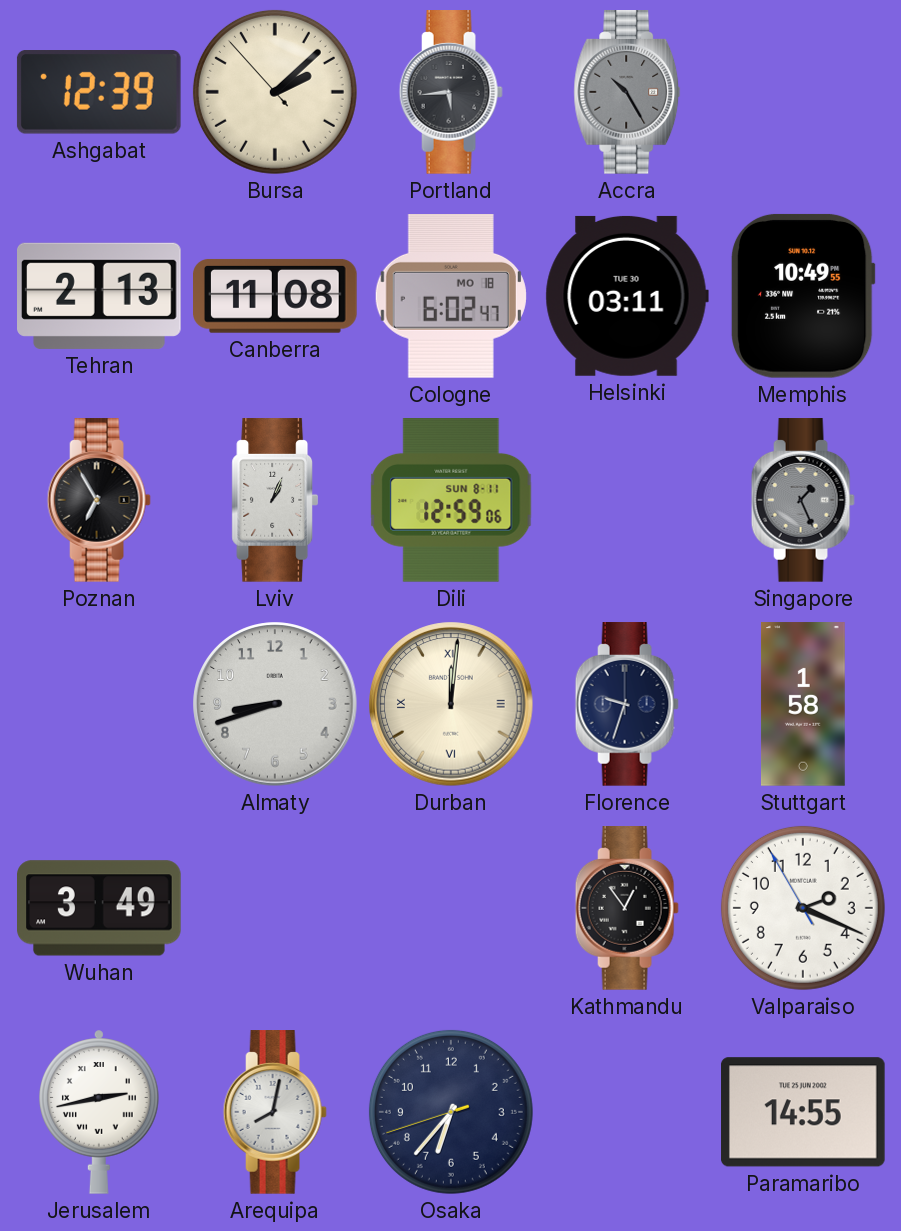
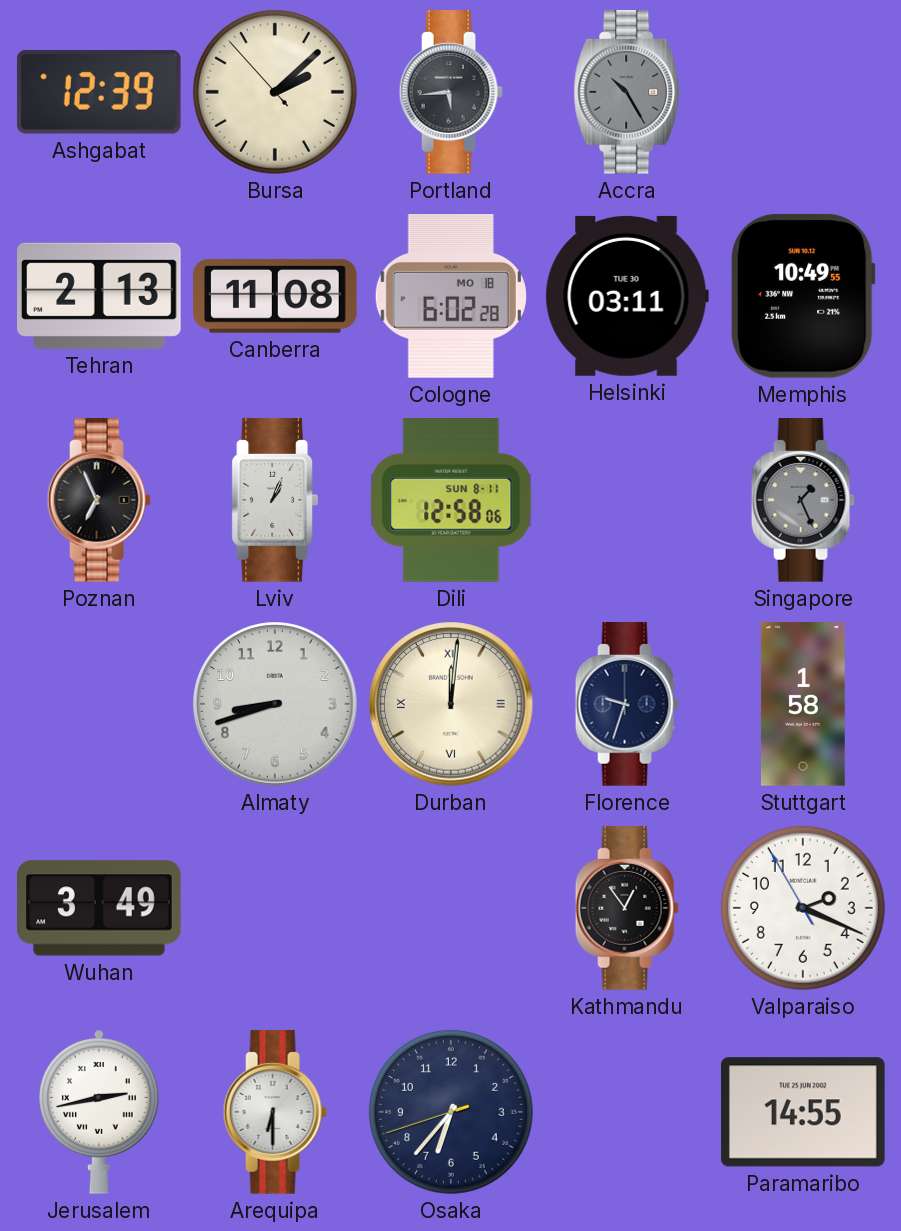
Cologne: 6:02:47 -> 6:02:28 (451, 297)
Poznan: 6:55 -> 6:56 (99, 500)
Dili: 12:59 -> 12:58 (451, 501)
Arequipa: 8:02 -> 6:30 (275, 1112)
